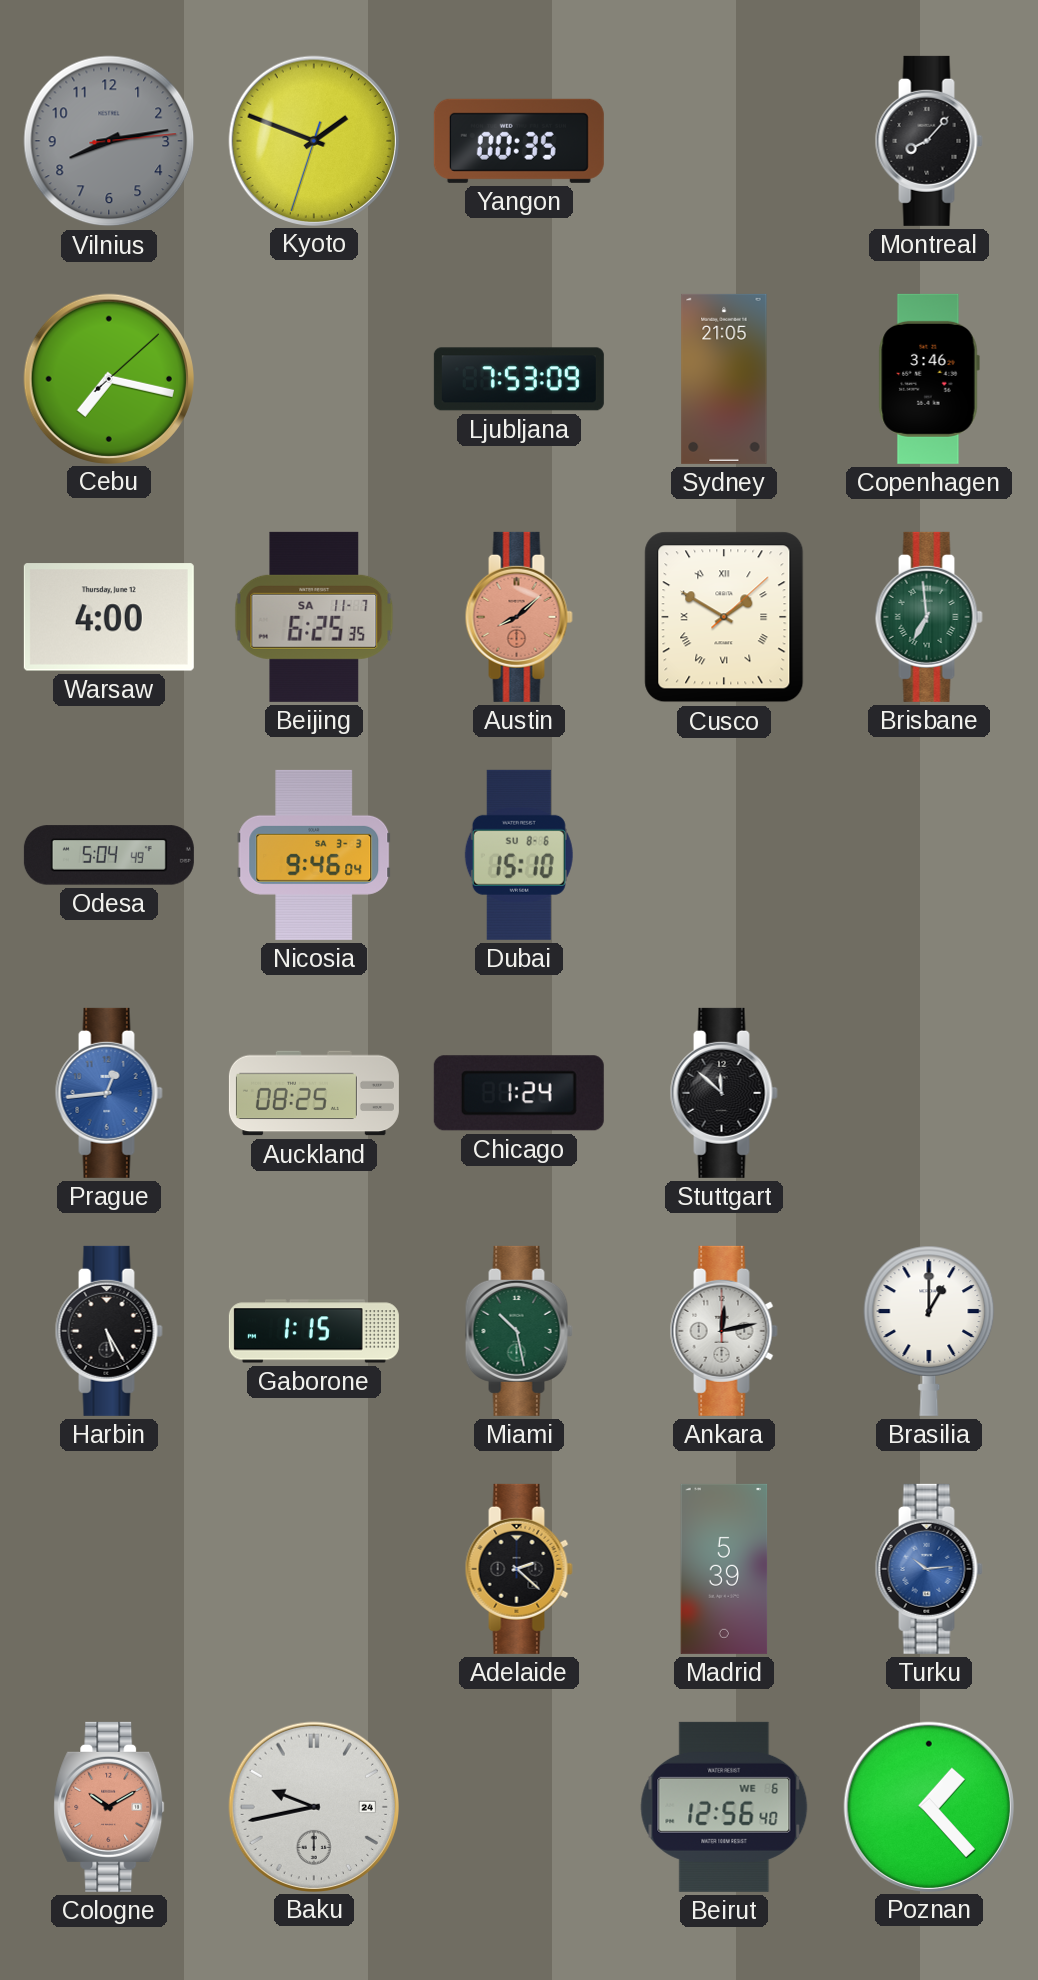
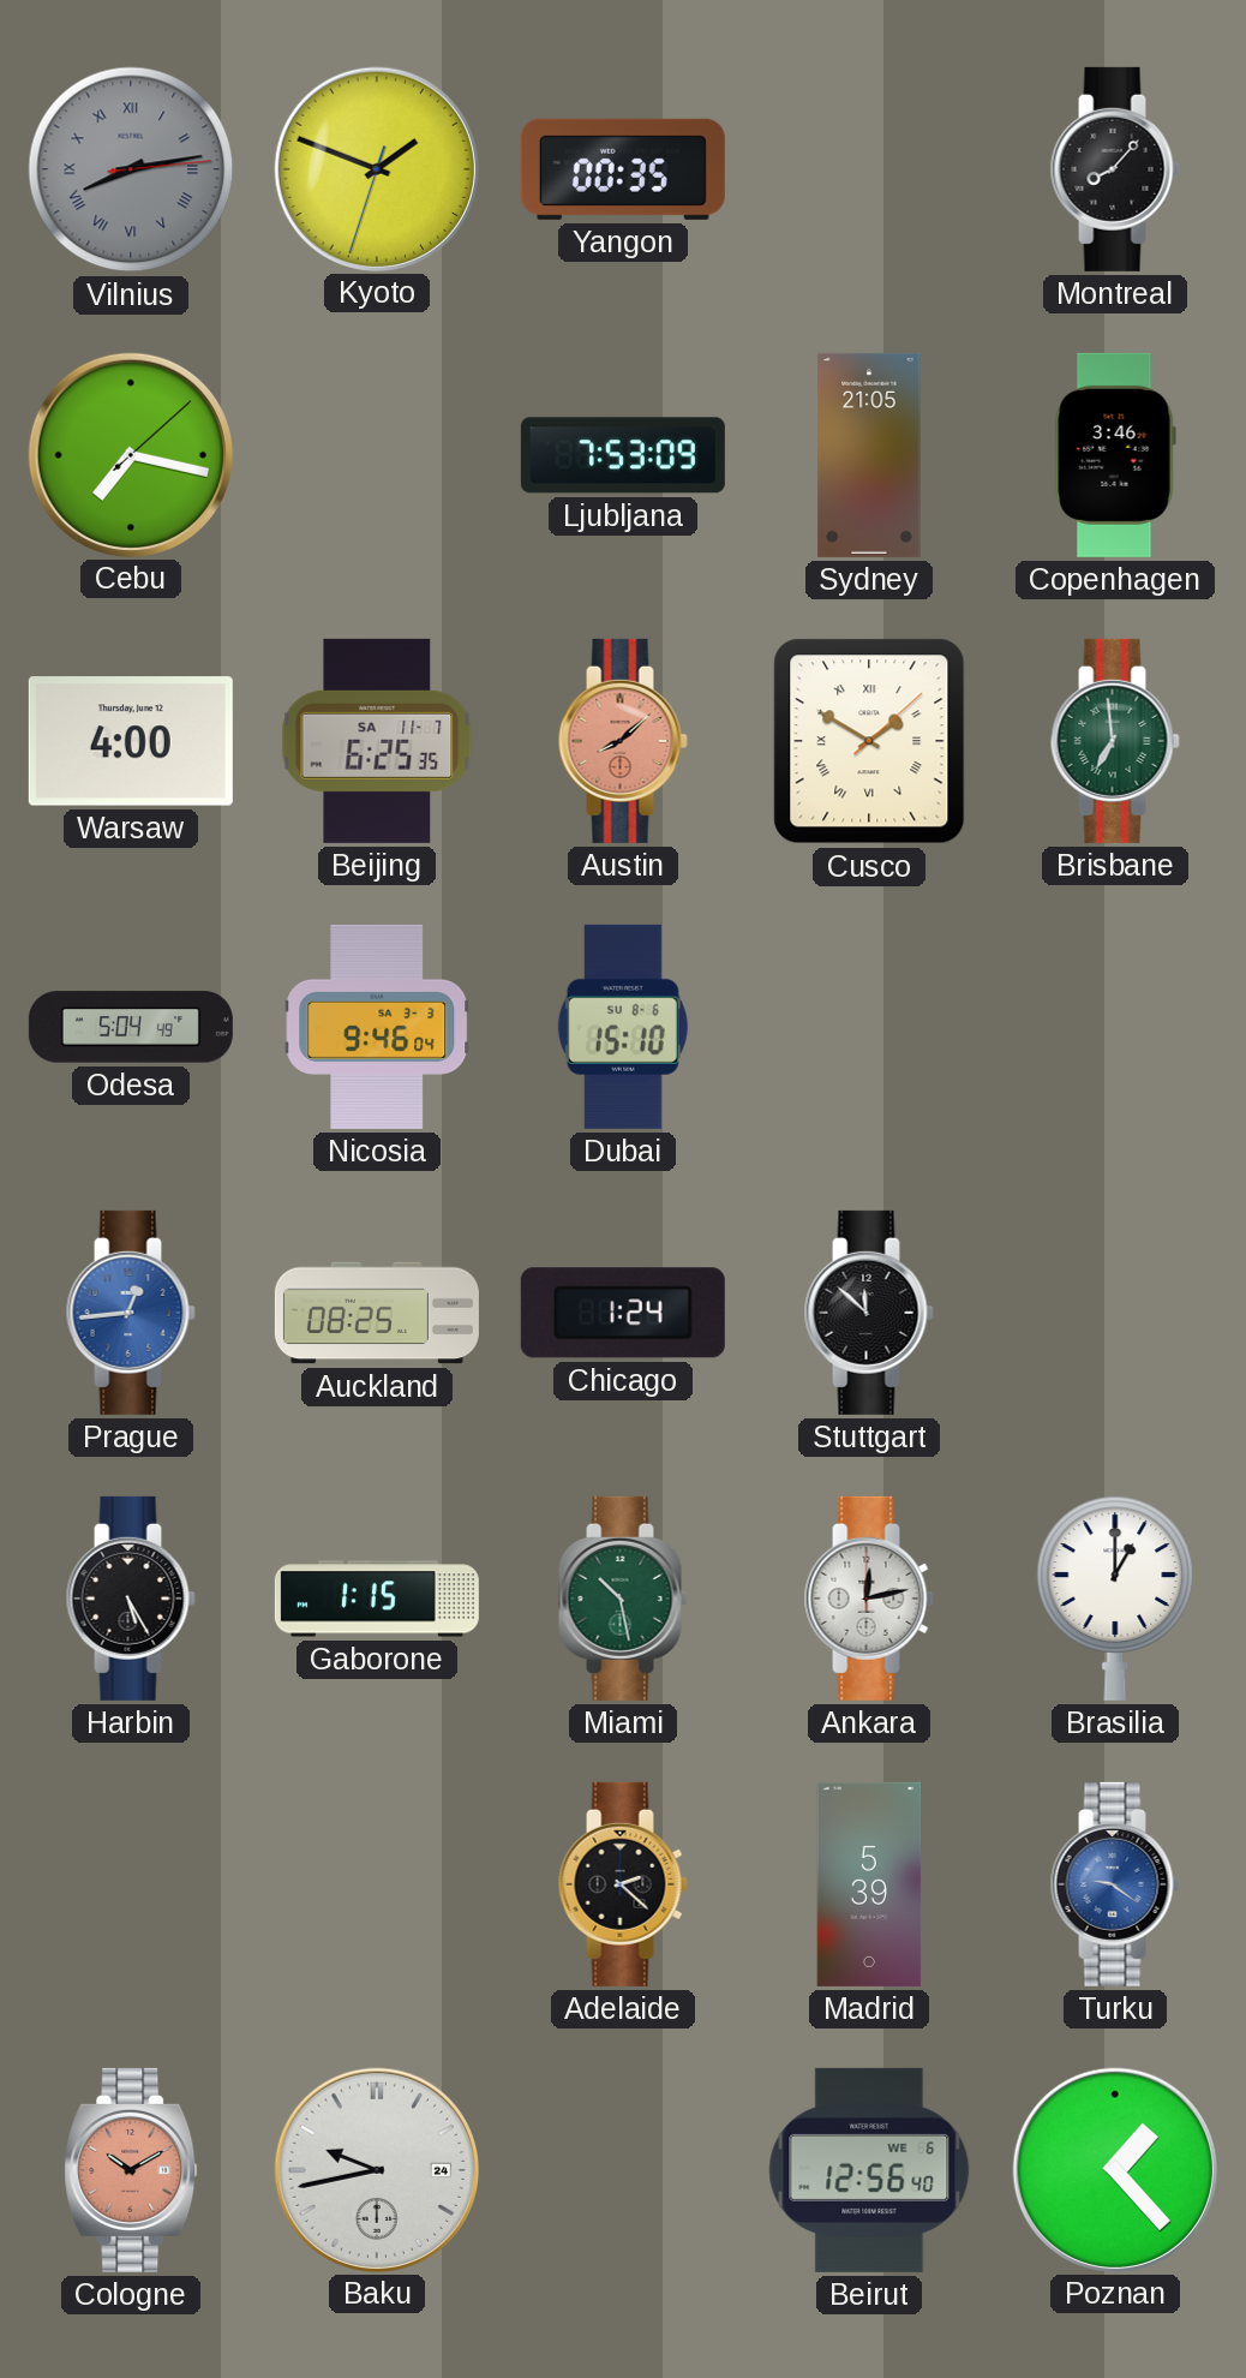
Vilnius numerals: Arabic -> Roman (131, 169)
Turku: 10:14 -> 9:21 (1115, 1884)
